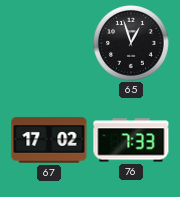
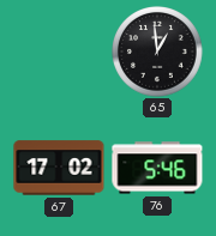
65: 12:57 -> 12:59 (158, 53)
76: 7:33 -> 5:46 (157, 168)
